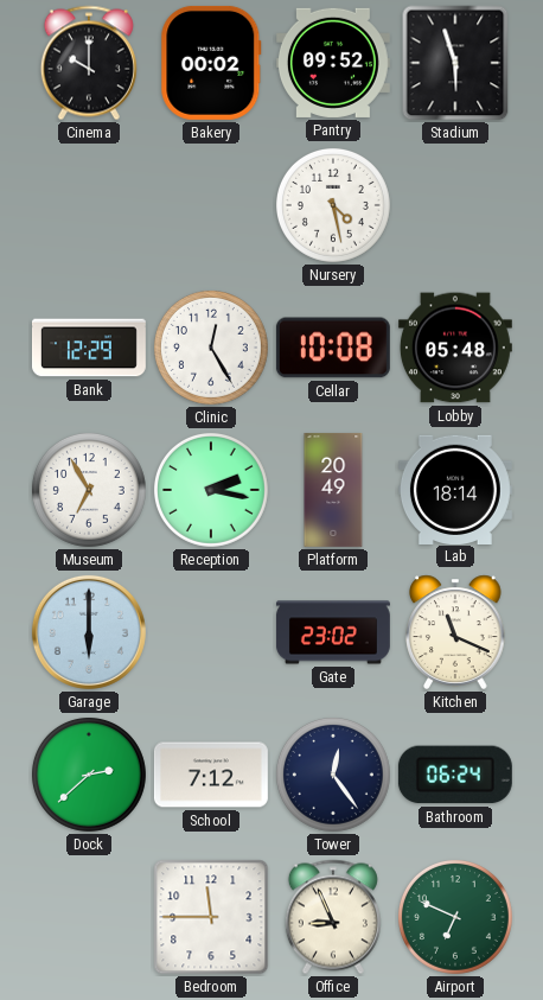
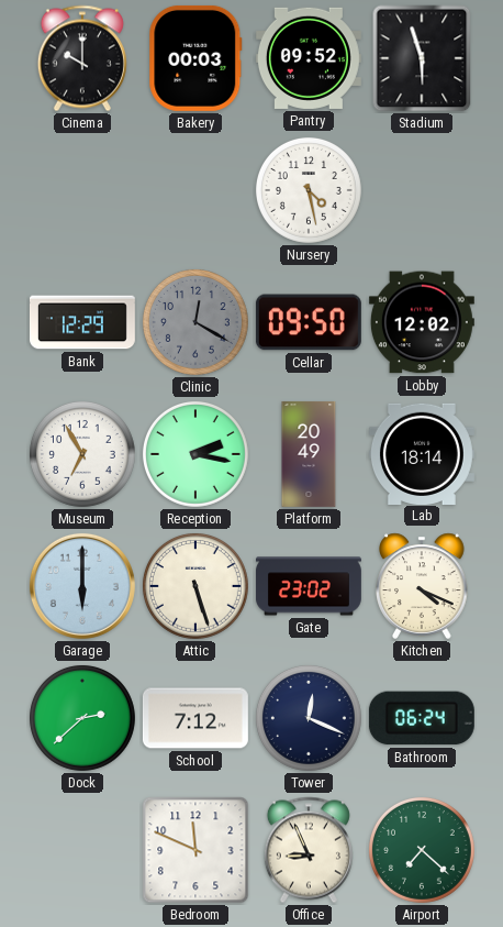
Bakery: 00:02 -> 00:03 (195, 58)
Clinic: 12:25 -> 12:20 (195, 322)
Clinic dial: white -> grey (195, 322)
Cellar: 10:08 -> 09:50 (309, 322)
Lobby: 05:48 -> 12:02 (422, 322)
Attic: none -> 5:27 (195, 586)
Kitchen: 11:19 -> 4:19 (422, 586)
Tower: 12:24 -> 12:19 (309, 718)
Bedroom: 11:45 -> 11:49 (195, 850)
Airport: 6:49 -> 7:22 (422, 850)
